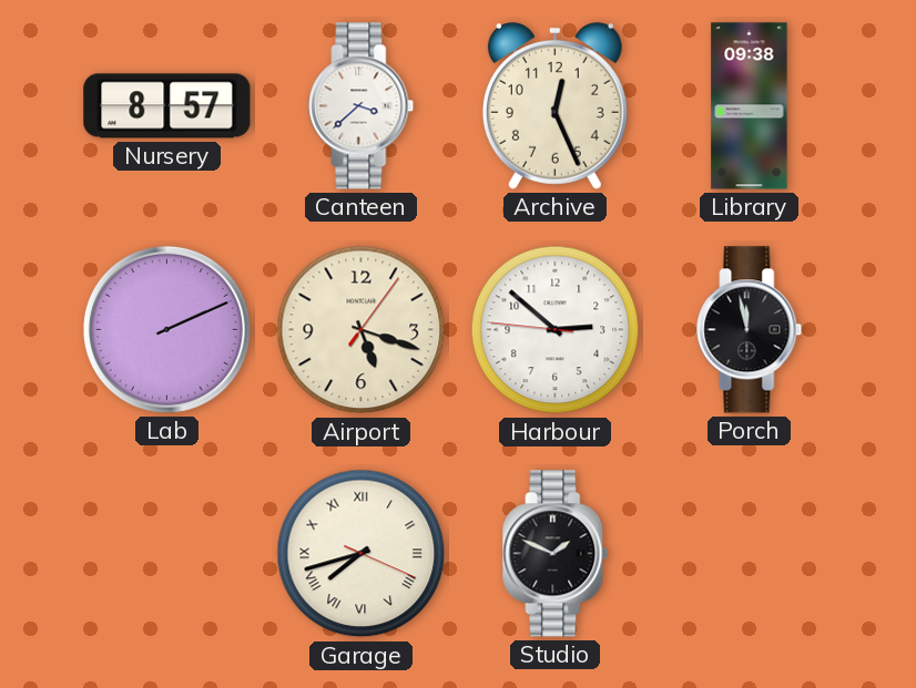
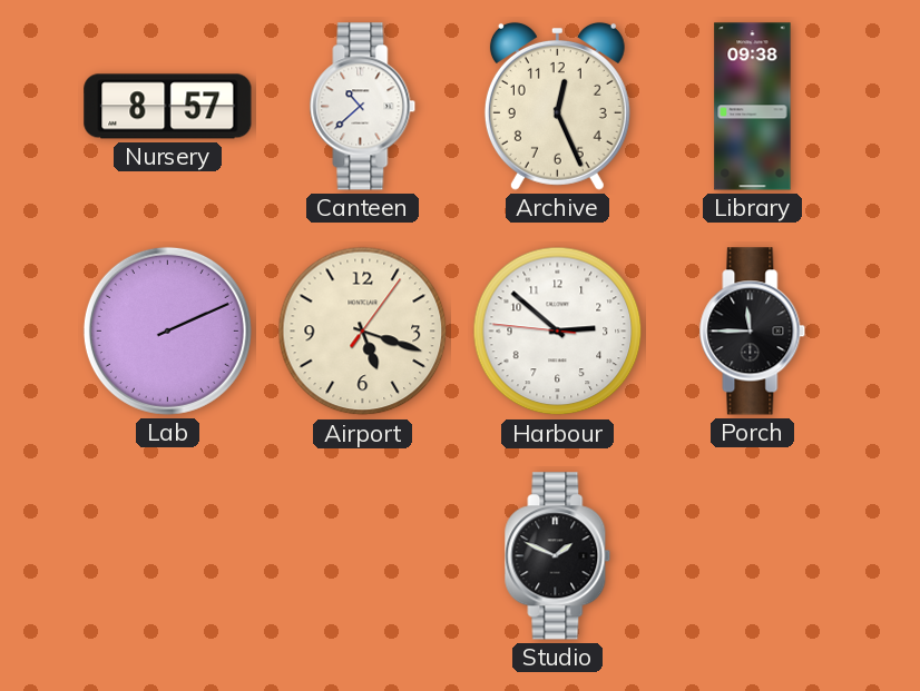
Canteen: 3:38 -> 10:38 (363, 107)
Porch: 11:58 -> 11:45 (753, 332)
Garage: 7:42 -> none (362, 554)
